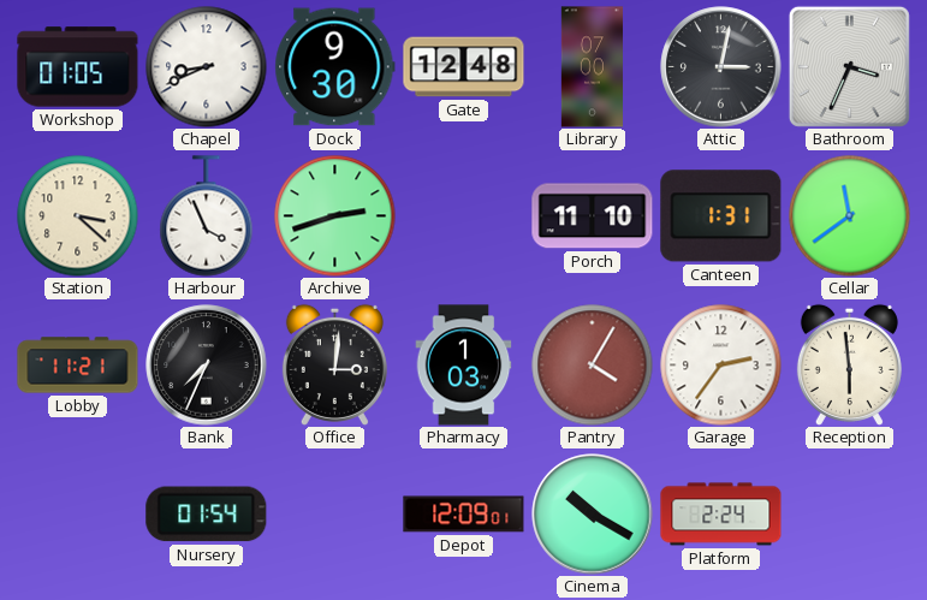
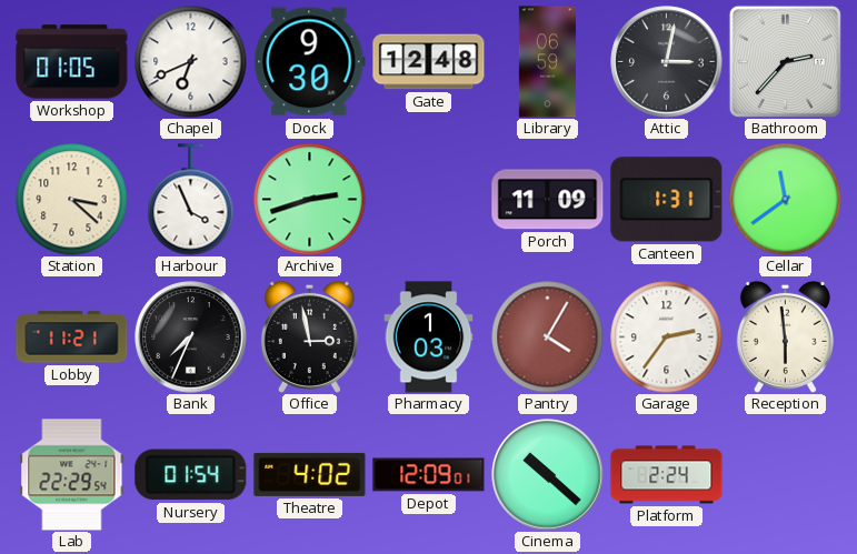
Chapel: 8:41 -> 6:41 (191, 62)
Library: 07:00 -> 06:59 (547, 62)
Bathroom: 3:34 -> 2:37 (785, 61)
Porch: 11:10 -> 11:09 (548, 200)
Office: 3:01 -> 2:58 (309, 336)
Lab: none -> 22:29 (72, 475)
Theatre: none -> 4:02 (310, 474)
Cinema: 10:20 -> 10:22 (548, 475)
